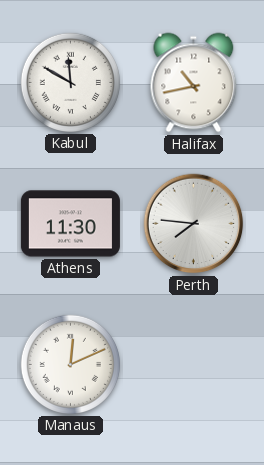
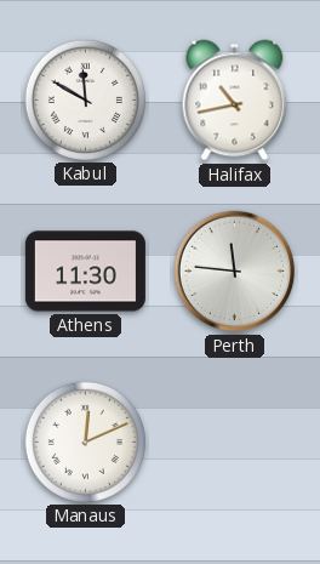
Perth: 7:46 -> 11:46 (235, 272)
